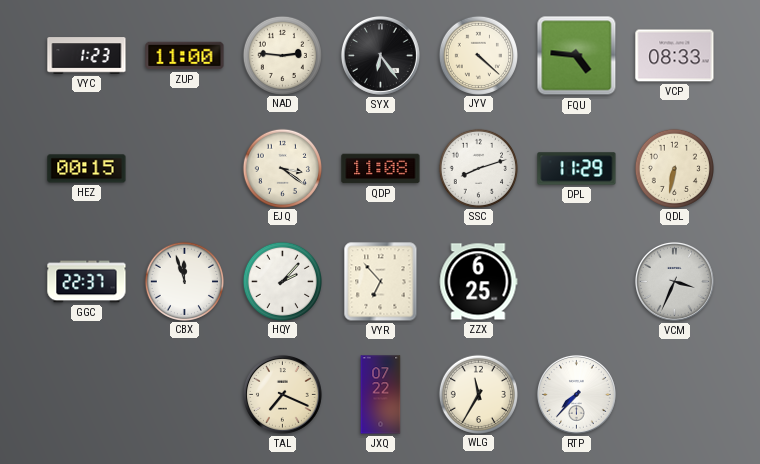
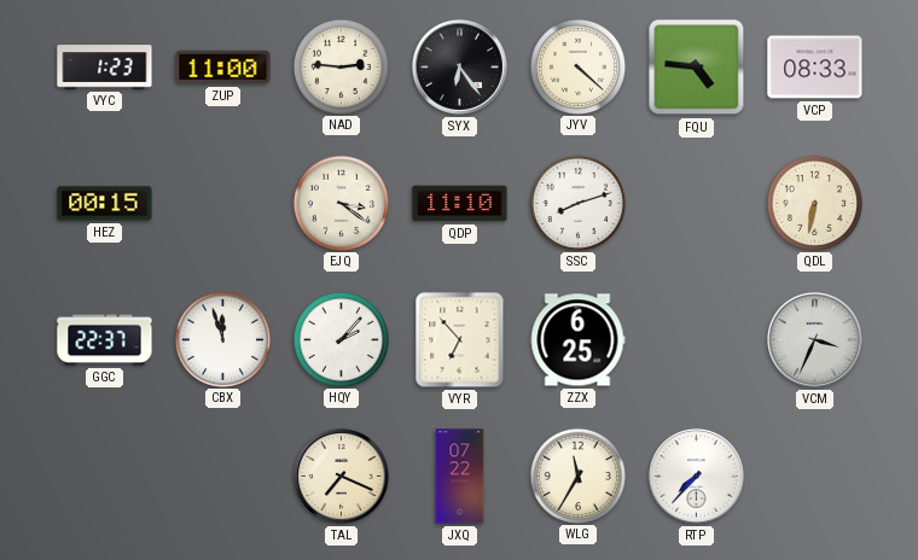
QDP: 11:08 -> 11:10 (460, 204)
DPL: 11:29 -> none (577, 169)
